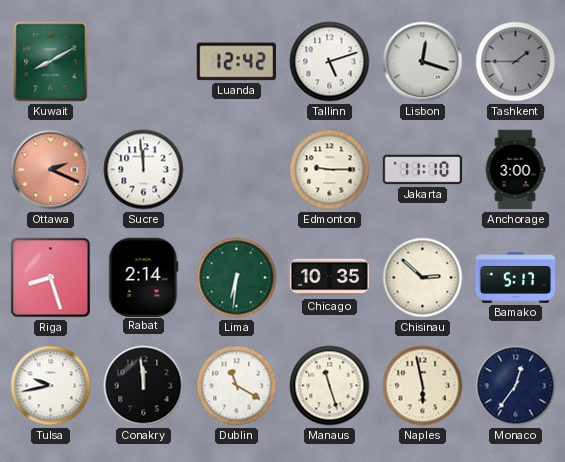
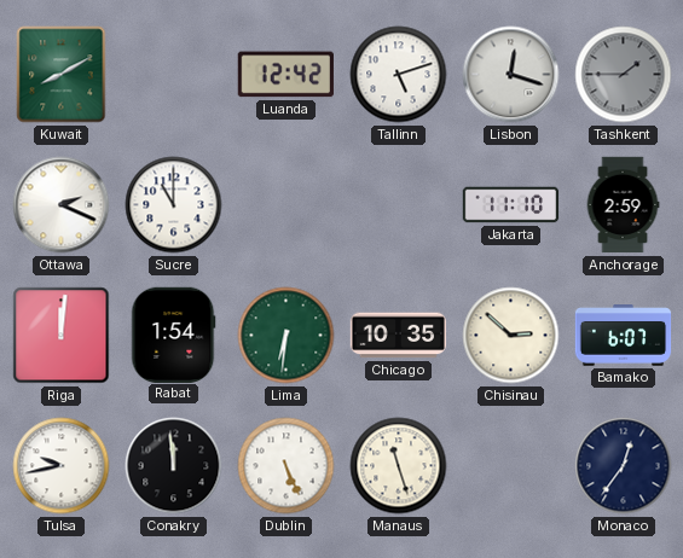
Ottawa dial: salmon -> white (62, 205)
Sucre: 11:59 -> 11:00 (174, 205)
Edmonton: 9:15 -> none (330, 170)
Anchorage: 3:00 -> 2:59 (623, 205)
Riga: 8:27 -> 12:01 (62, 336)
Rabat: 2:14 -> 1:54 (174, 335)
Bamako: 5:17 -> 6:07 (624, 336)
Dublin: 11:20 -> 5:26 (286, 466)
Naples: 5:58 -> none (423, 386)
